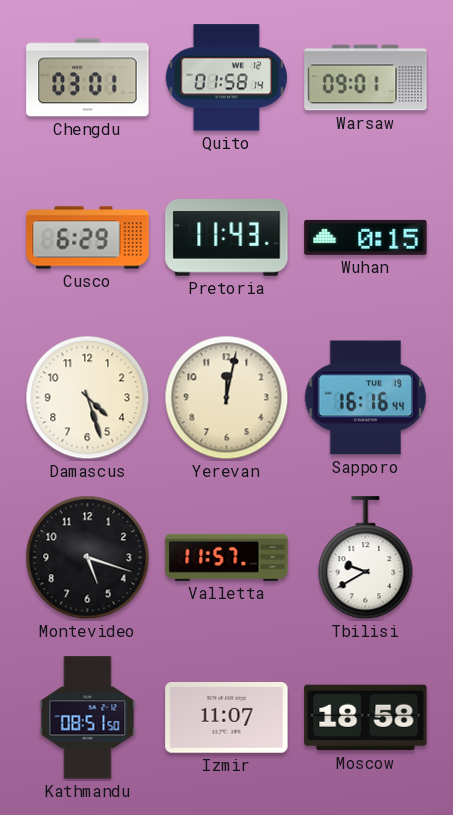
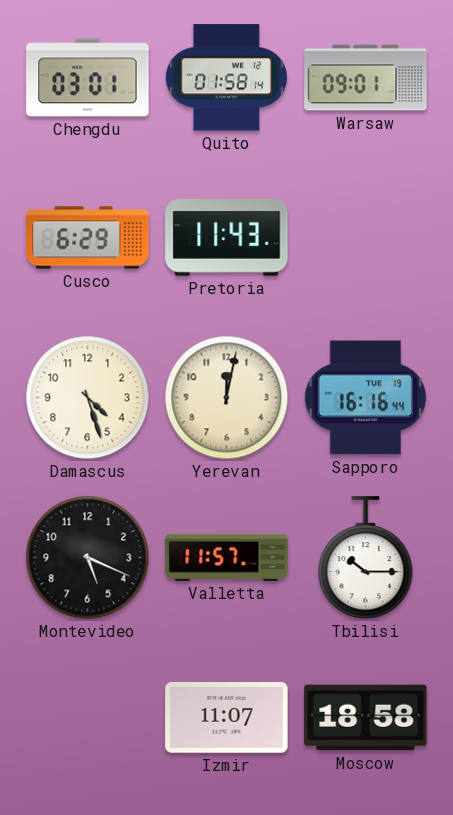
Wuhan: 0:15 -> none (366, 237)
Montevideo: 5:18 -> 5:19 (88, 558)
Tbilisi: 9:40 -> 10:15 (366, 558)
Kathmandu: 08:51 -> none (88, 718)
